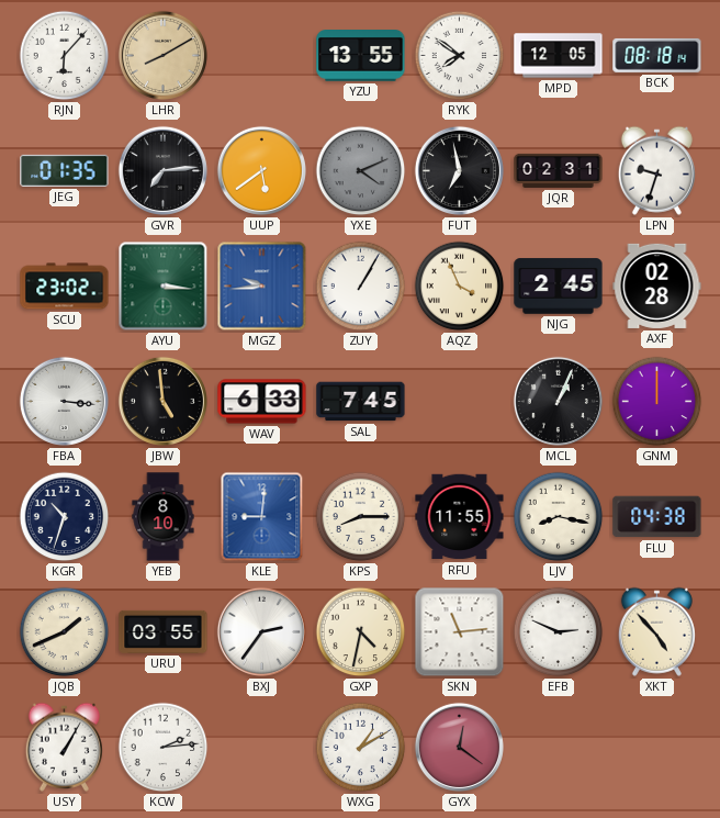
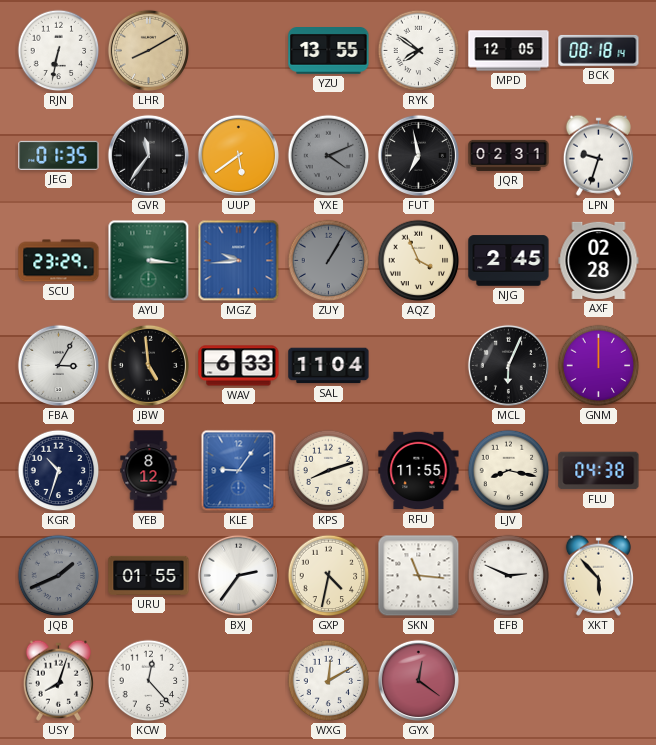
RJN: 6:07 -> 6:32 (59, 51)
GVR: 7:14 -> 11:36 (148, 155)
SCU: 23:02 -> 23:29 (59, 261)
ZUY dial: white -> grey (329, 261)
FBA: 3:16 -> 3:05 (58, 365)
SAL: 7:45 -> 11:04 (329, 366)
MCL: 1:04 -> 6:04 (508, 365)
YEB: 8:10 -> 8:12 (149, 471)
KLE: 9:01 -> 9:06 (239, 471)
KPS: 8:15 -> 8:12 (329, 471)
JQB dial: cream -> grey (59, 576)
URU: 03:55 -> 01:55 (149, 575)
SKN: 11:14 -> 11:16 (419, 576)
XKT: 4:53 -> 5:53 (598, 575)
USY: 1:05 -> 8:03 (58, 680)
KCW: 2:14 -> 12:23 (149, 681)
WXG: 1:10 -> 12:10 (329, 681)
